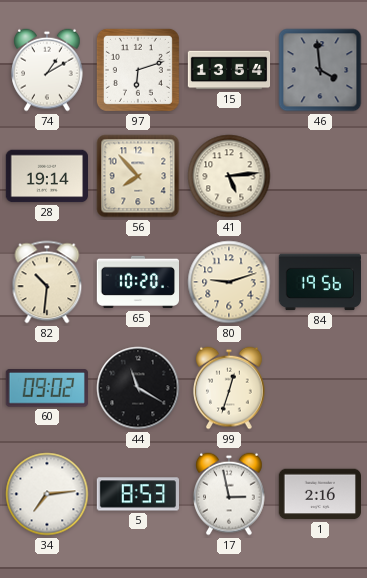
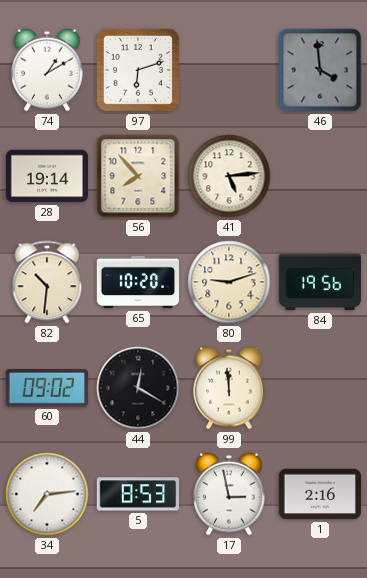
15: 13:54 -> none (229, 70)
44: 11:20 -> 12:20 (138, 388)
99: 12:33 -> 11:59 (229, 388)
